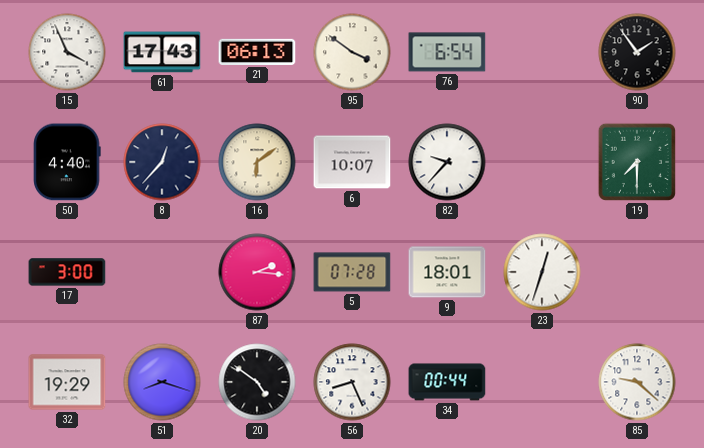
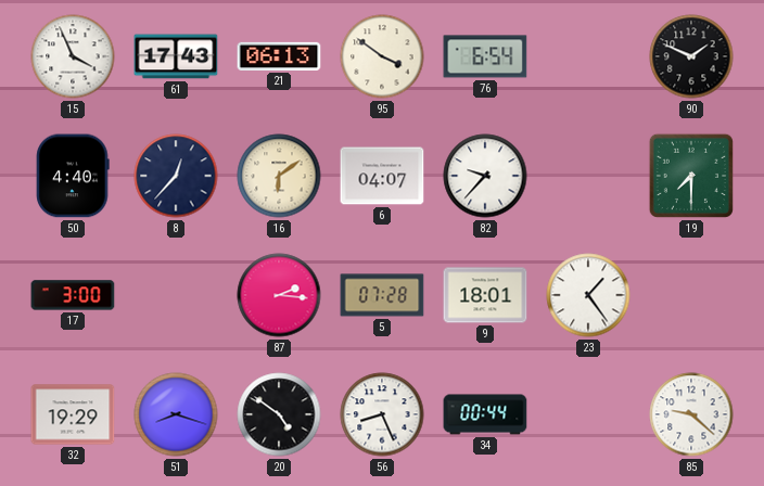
90: 1:54 -> 1:49 (691, 56)
6: 10:07 -> 04:07 (382, 176)
23: 12:33 -> 1:24 (588, 295)
